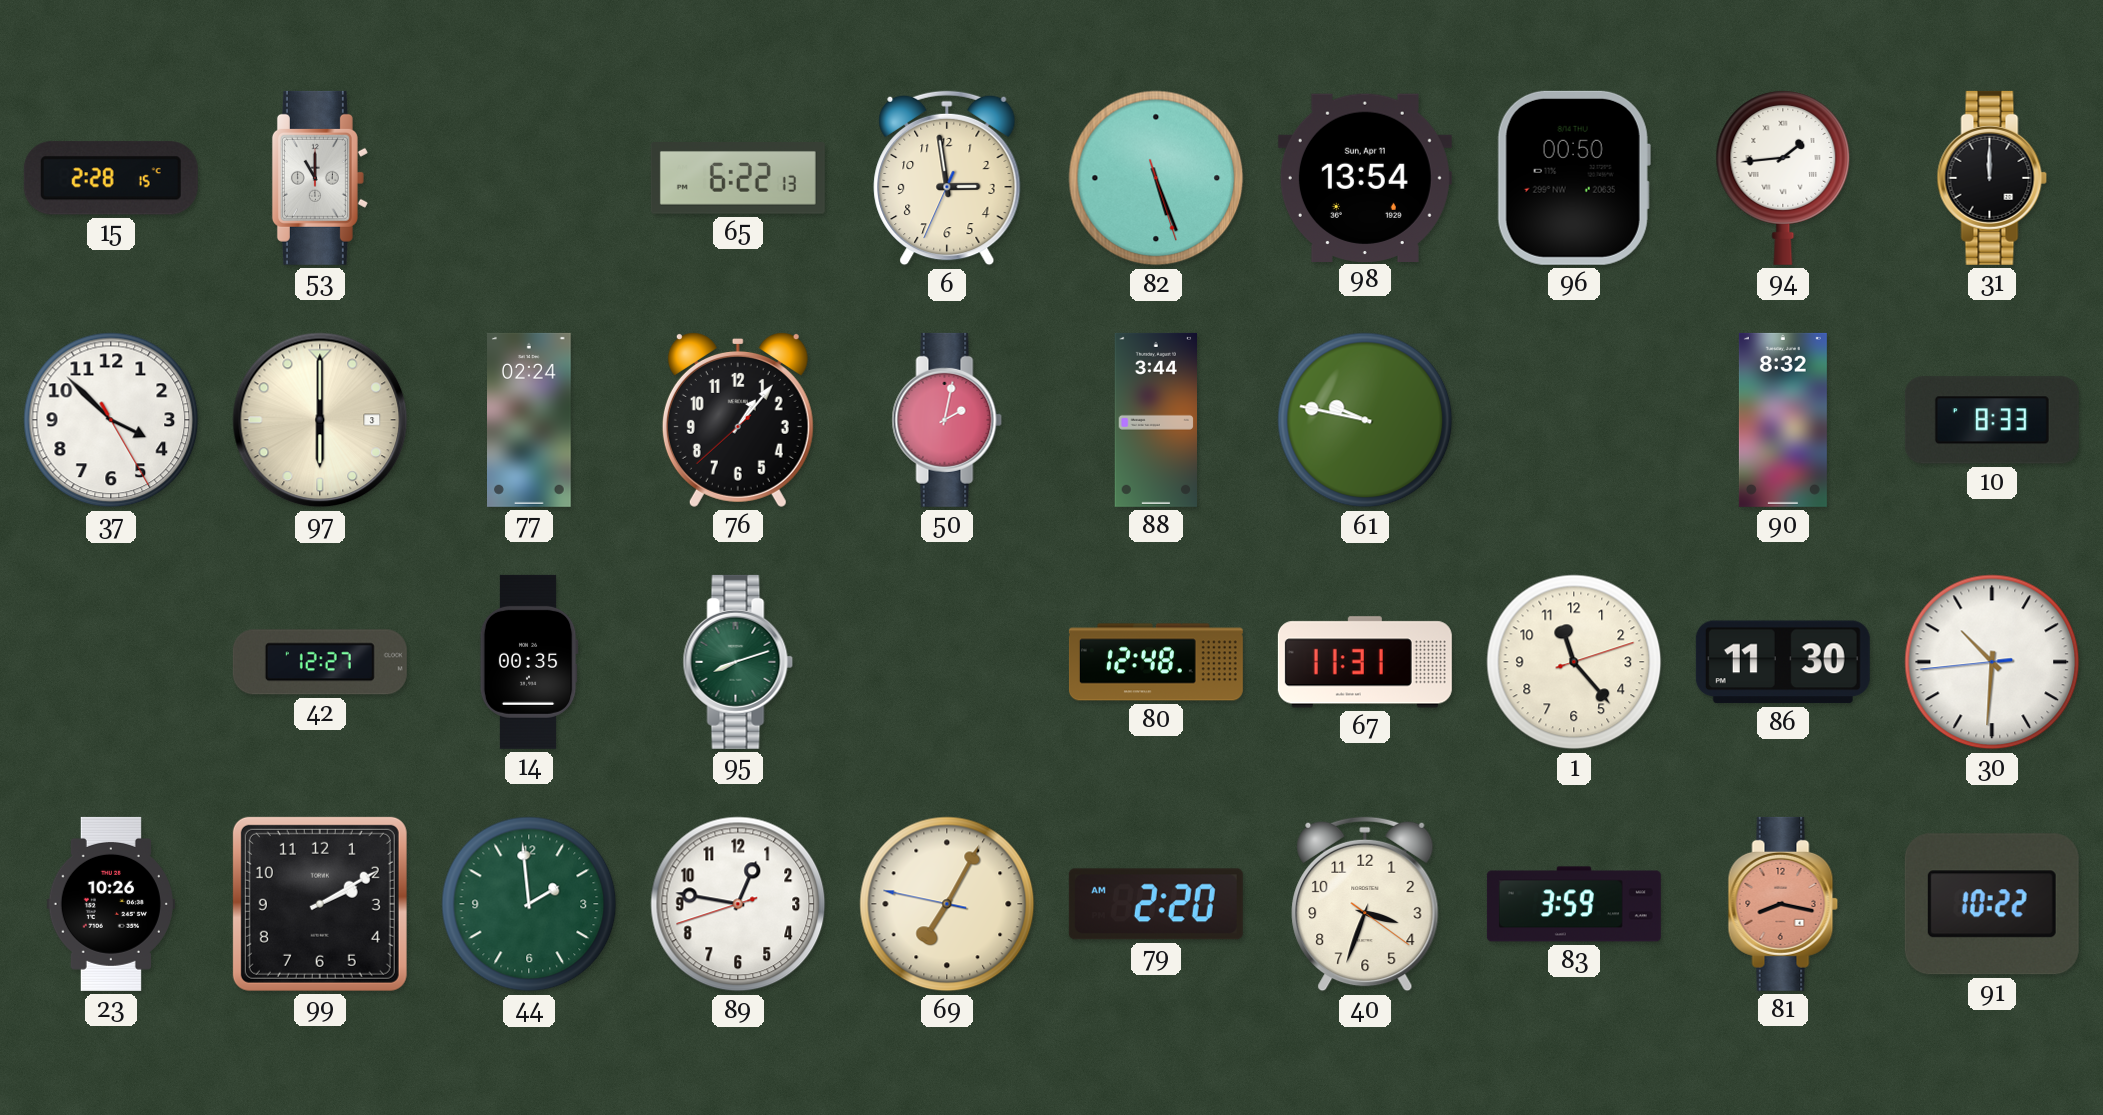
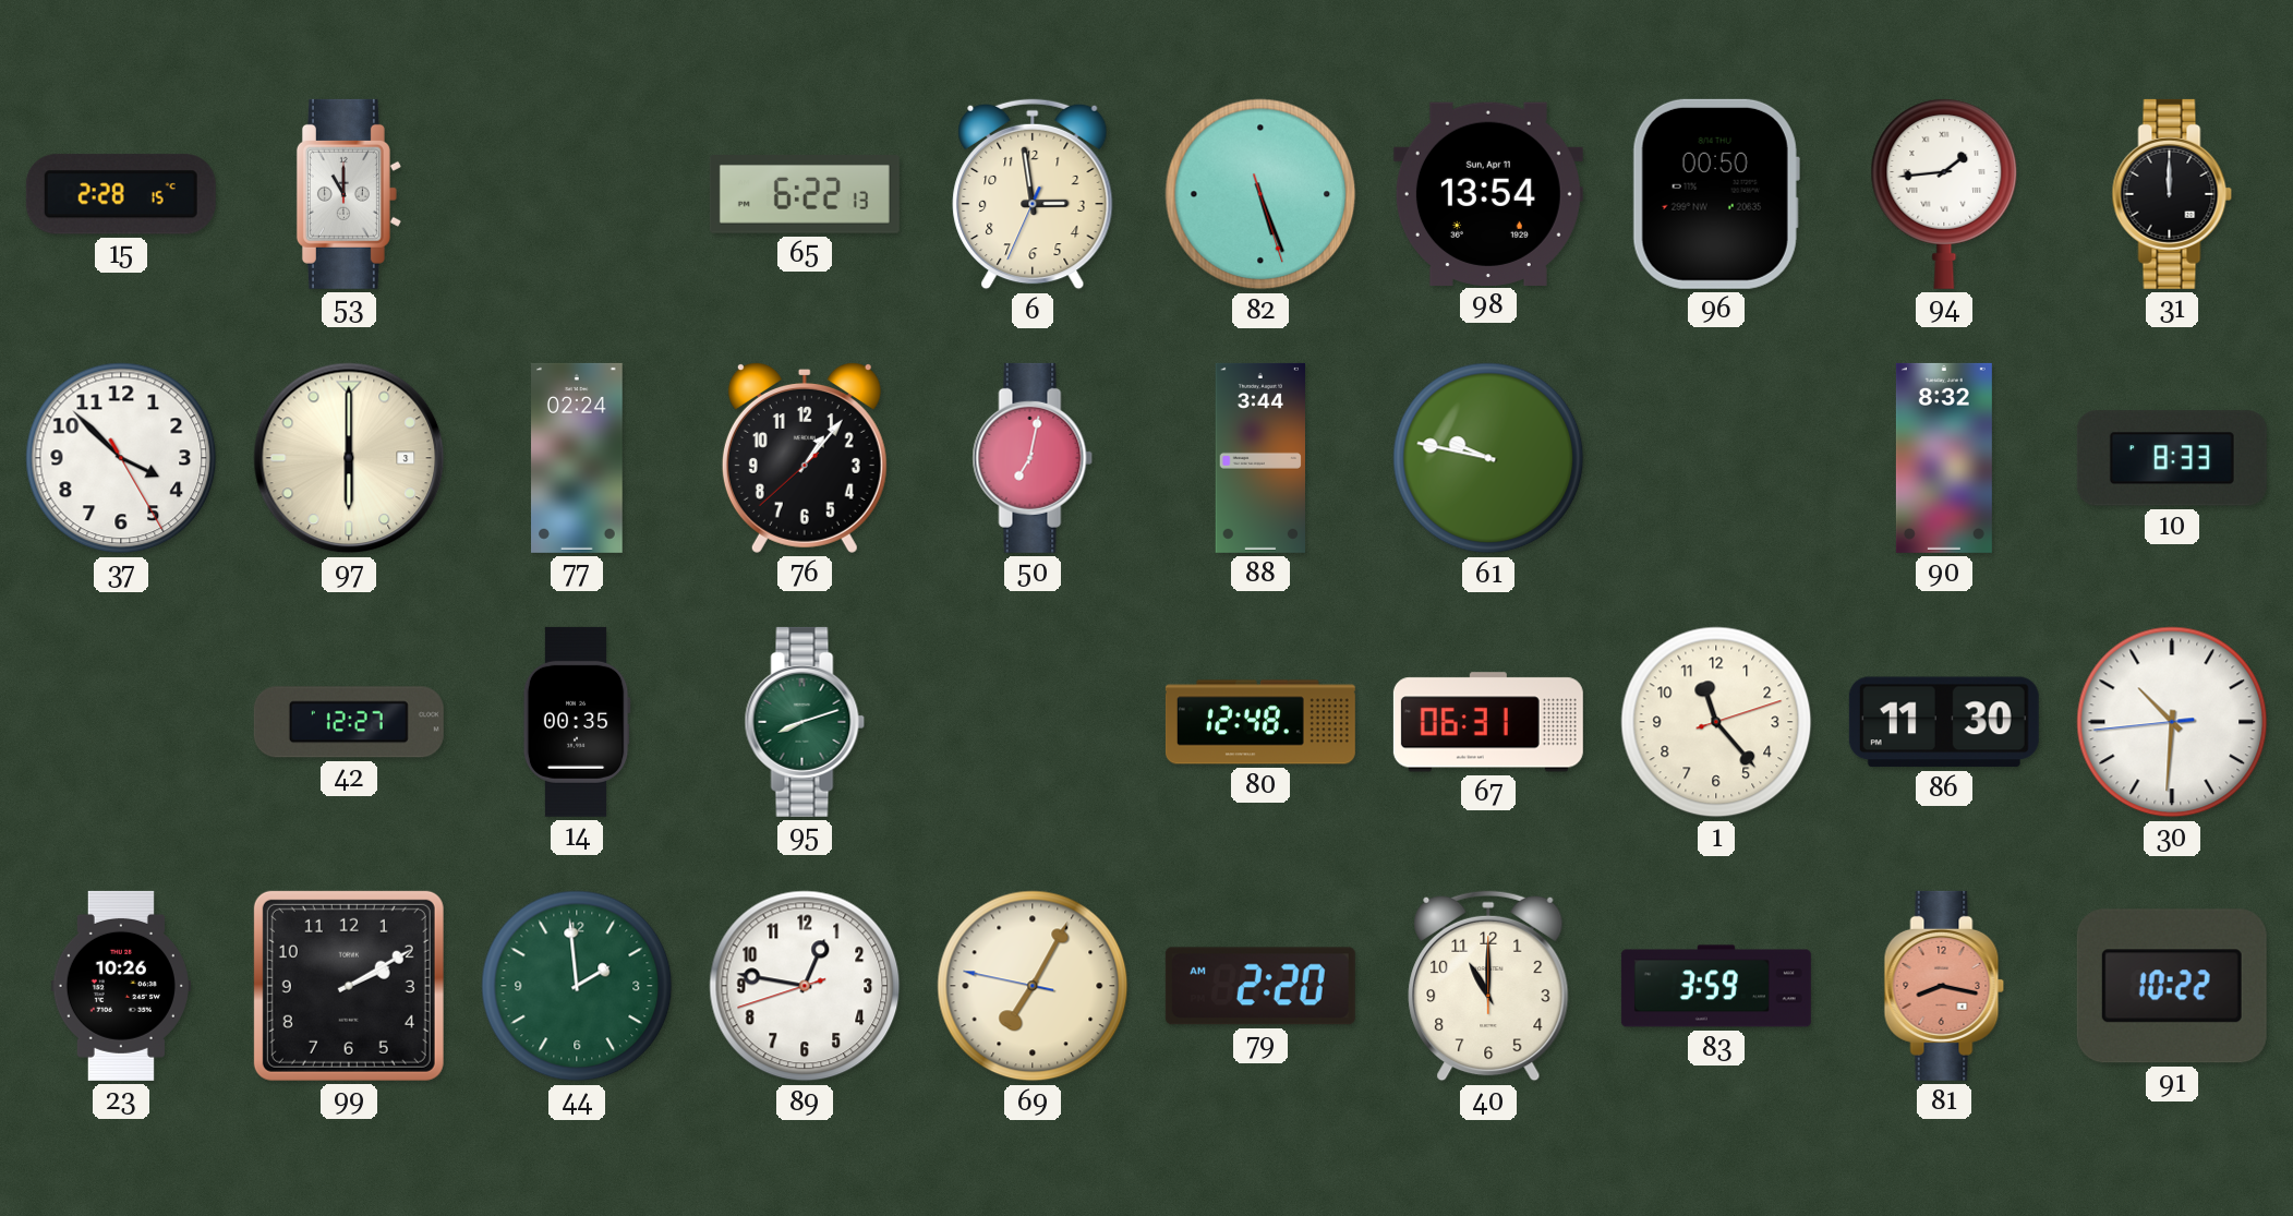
50: 2:02 -> 7:02 (1033, 458)
67: 11:31 -> 06:31 (1488, 722)
40: 3:33 -> 11:00 (1488, 986)
